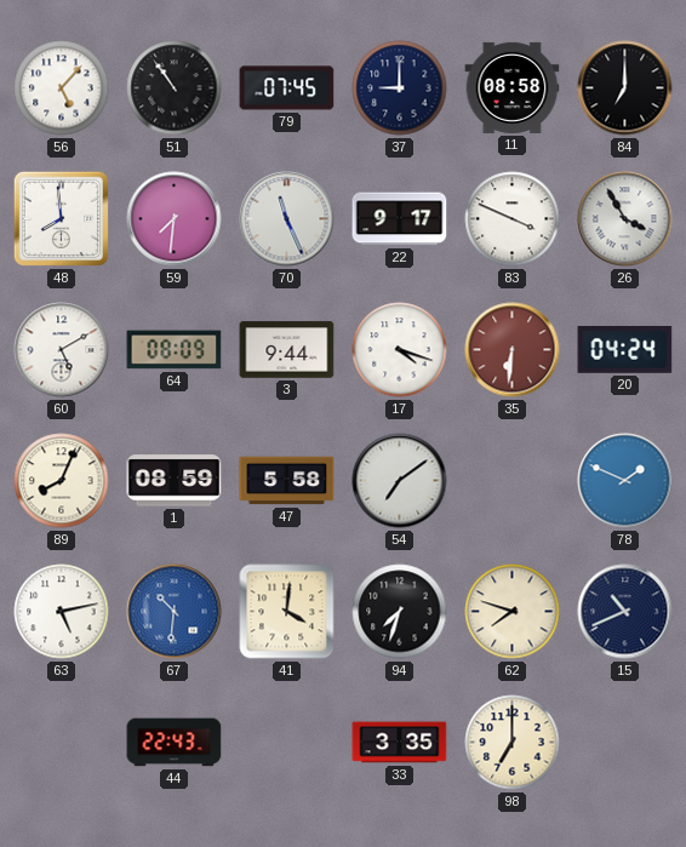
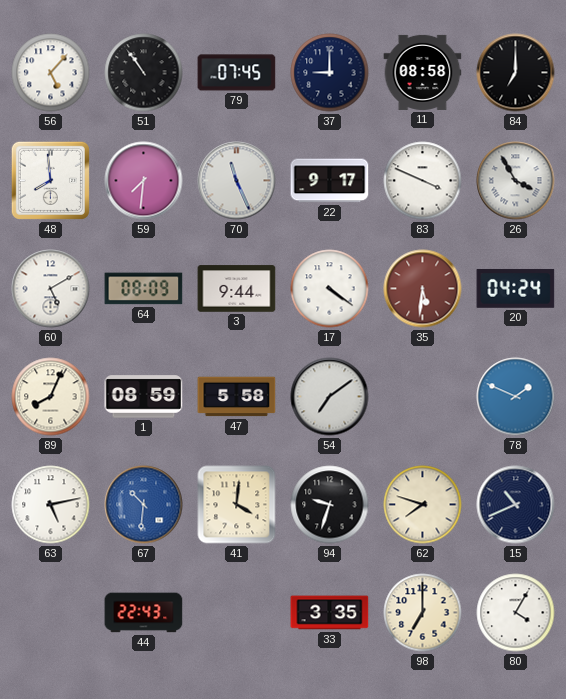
17: 4:18 -> 4:21 (330, 289)
35: 6:31 -> 5:31 (423, 289)
94: 7:33 -> 9:33 (330, 505)
80: none -> 4:05 (516, 613)
